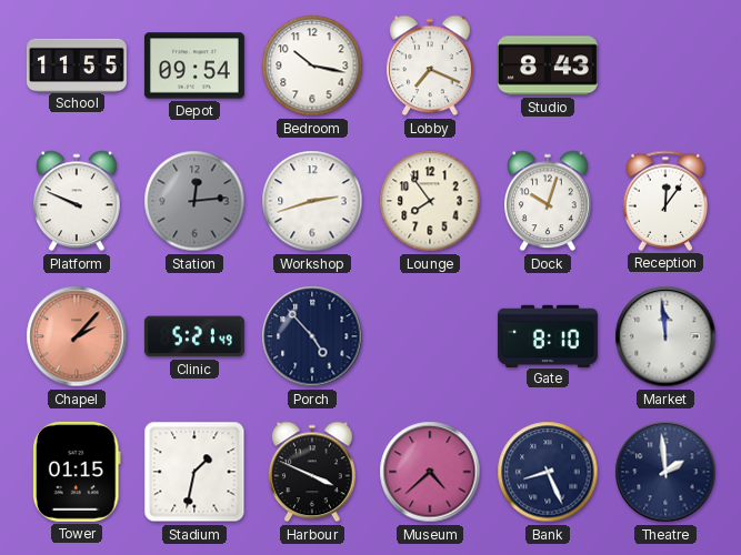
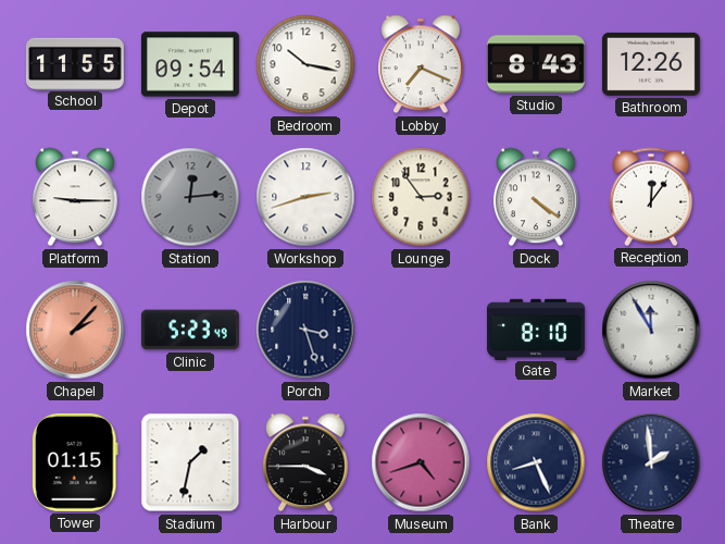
Bathroom: none -> 12:26 (651, 64)
Platform: 9:49 -> 9:15 (76, 197)
Lounge: 7:54 -> 2:54 (421, 197)
Dock: 10:03 -> 4:21 (537, 197)
Clinic: 5:21 -> 5:23 (190, 330)
Porch: 4:53 -> 3:27 (305, 330)
Market: 11:59 -> 11:55 (651, 330)
Harbour: 3:49 -> 3:45 (307, 462)
Museum: 4:38 -> 4:42 (421, 462)
